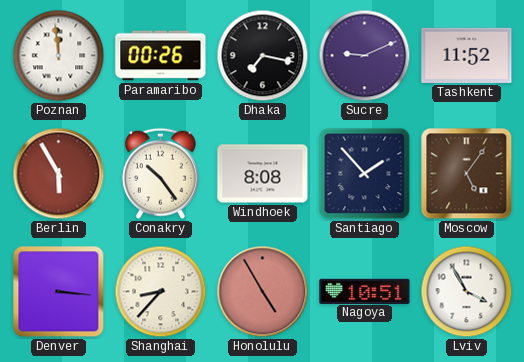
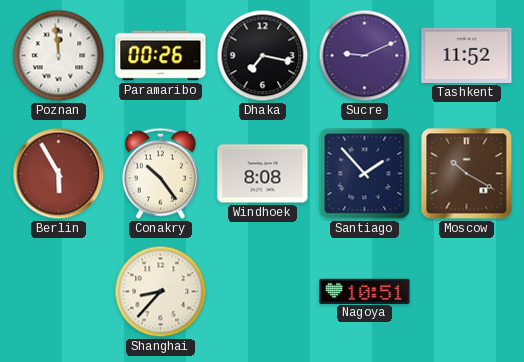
Moscow: 5:06 -> 10:20 (467, 174)
Denver: 3:16 -> none (59, 292)
Honolulu: 4:55 -> none (263, 292)
Lviv: 3:55 -> none (467, 292)
